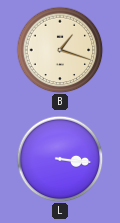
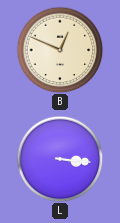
B: 1:18 -> 12:49 (60, 50)
